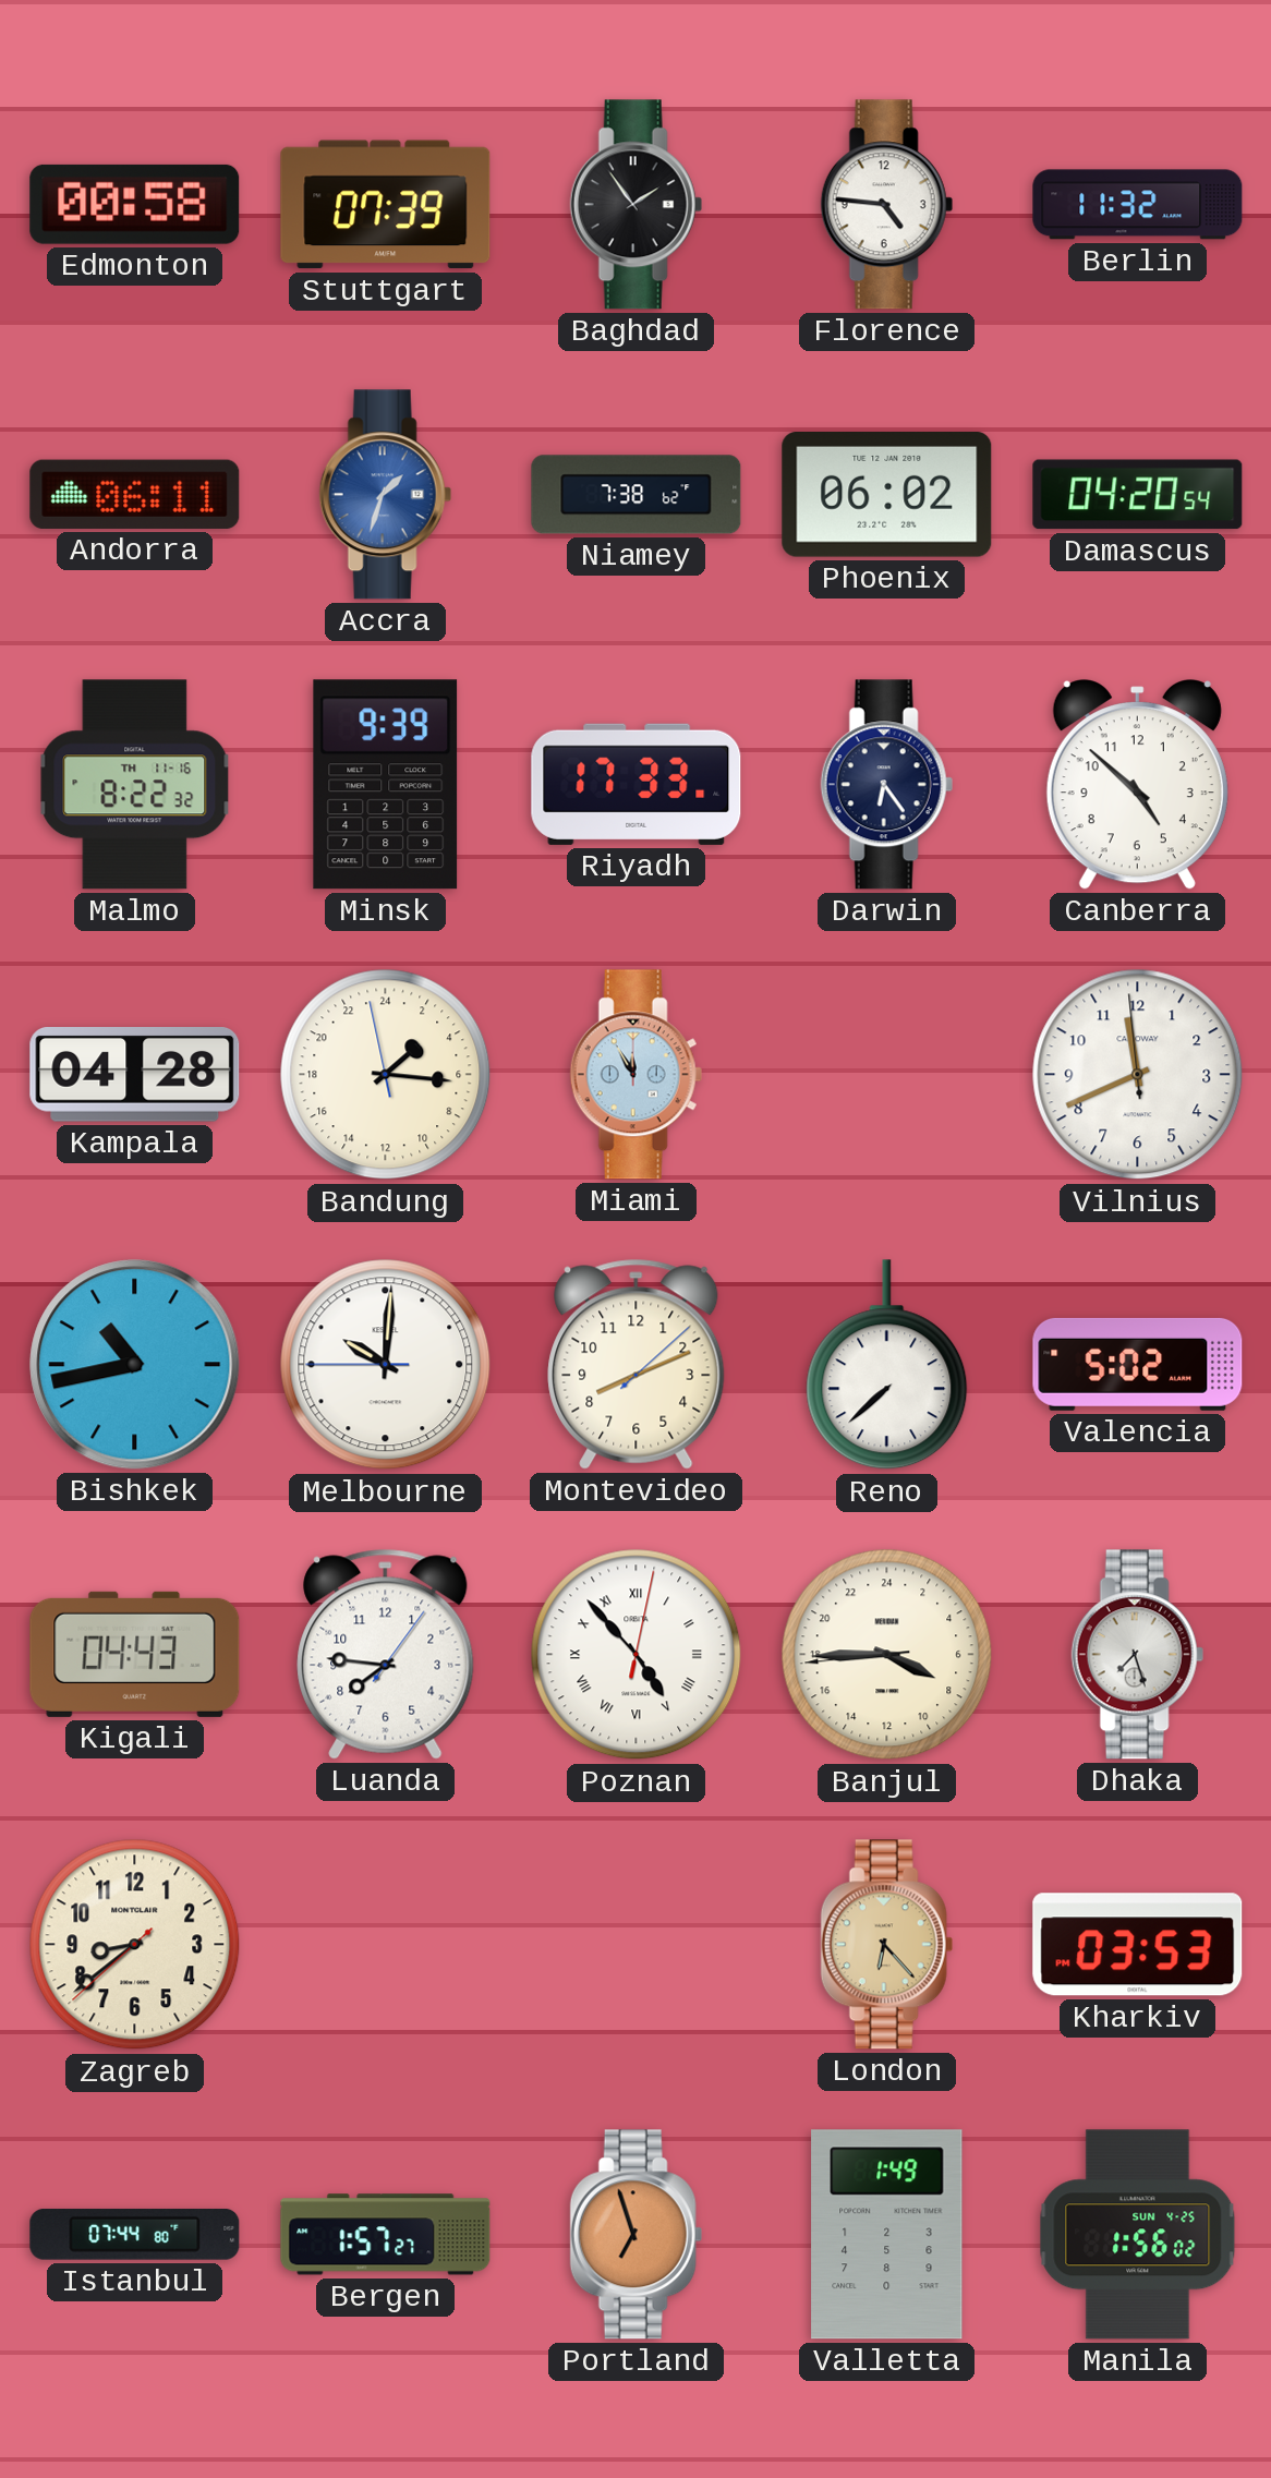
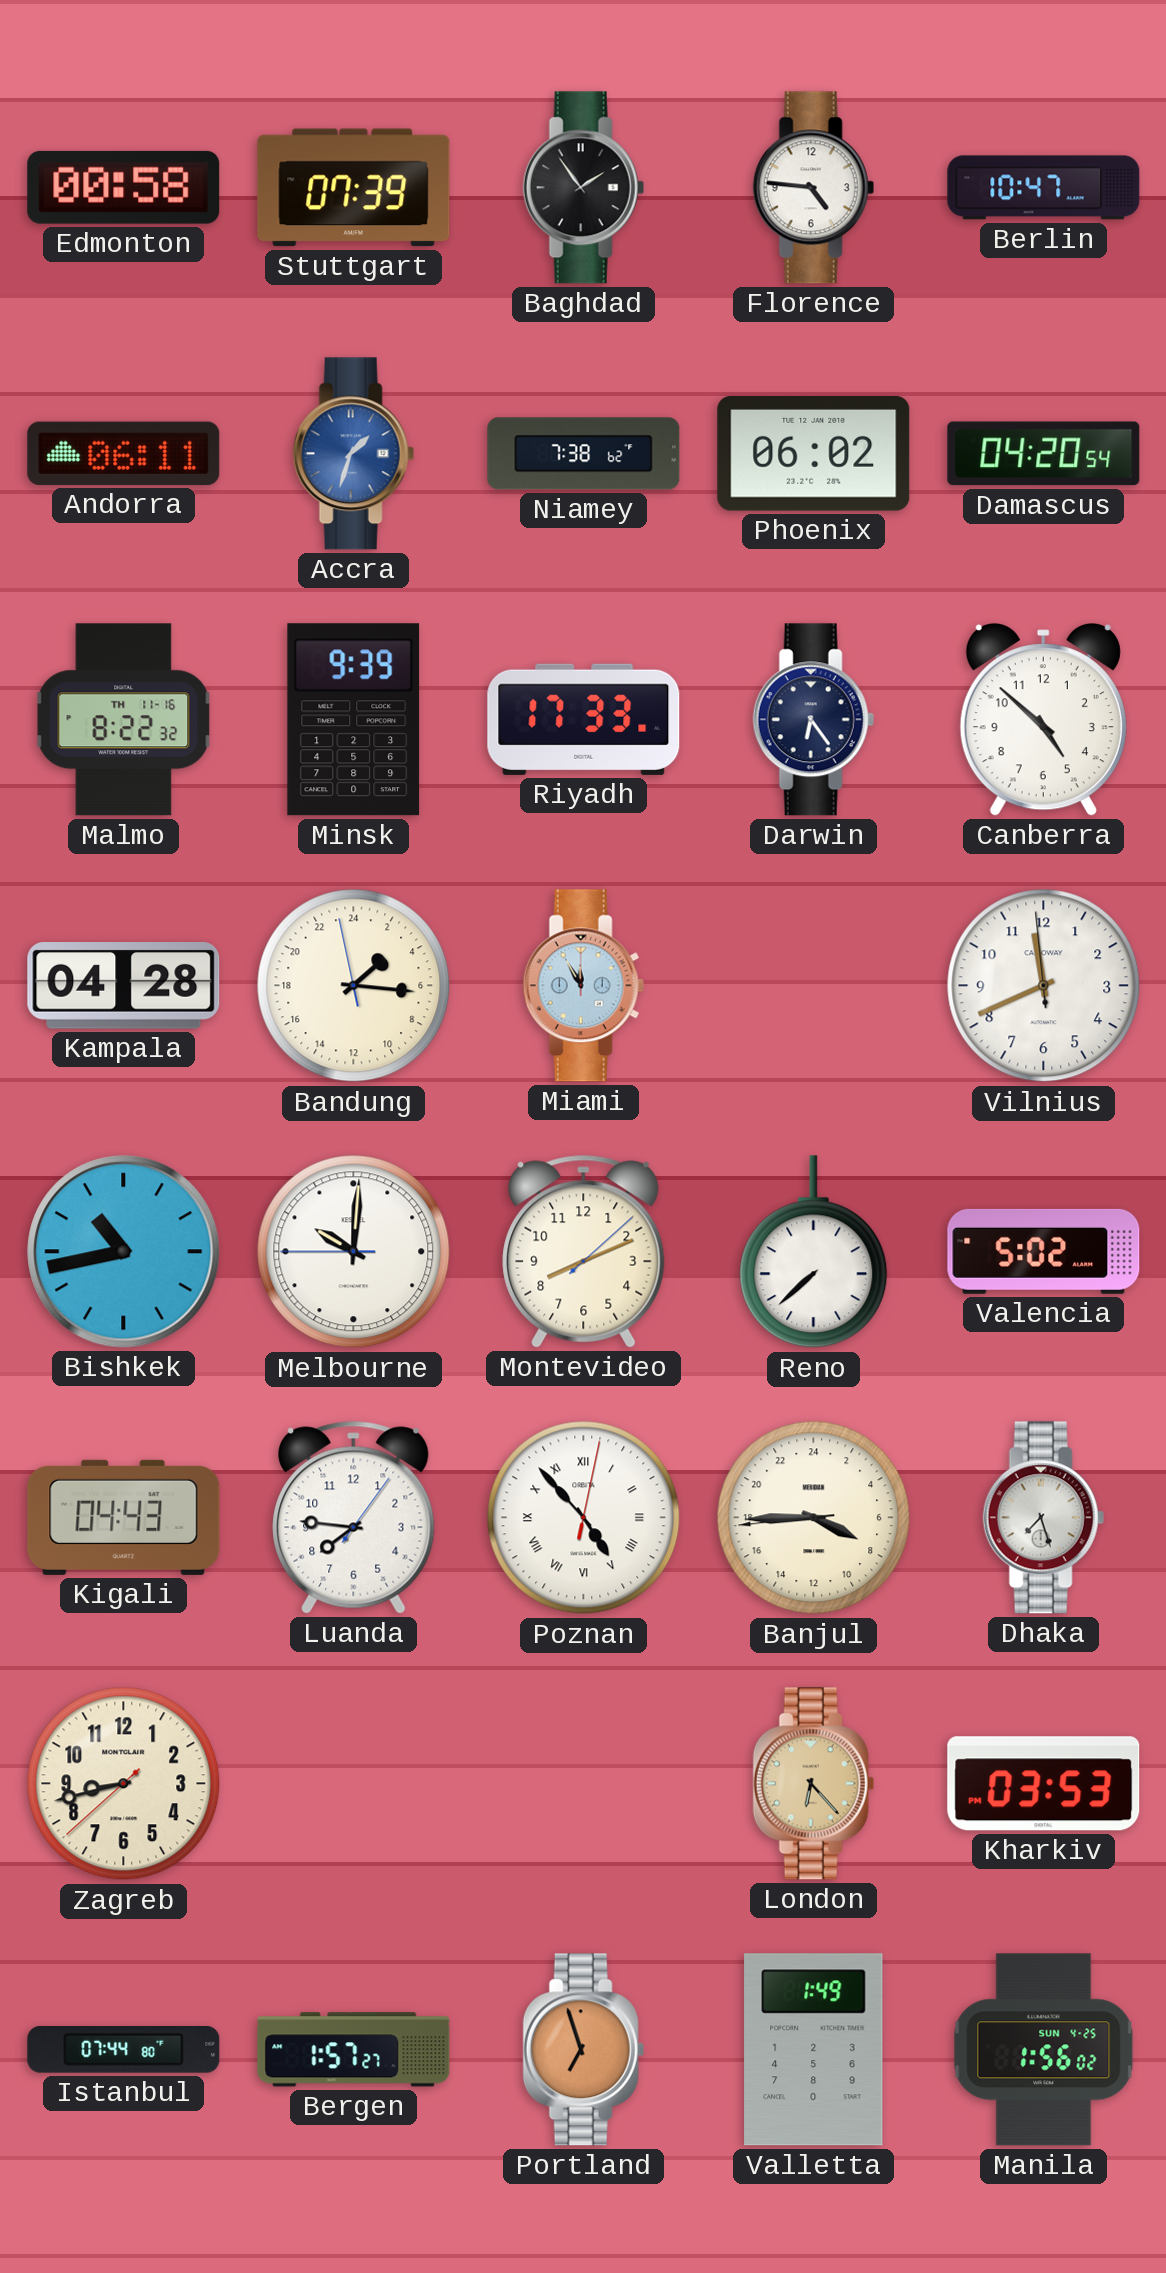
Berlin: 11:32 -> 10:47 (1044, 188)
Zagreb: 8:38 -> 8:42 (124, 1784)
